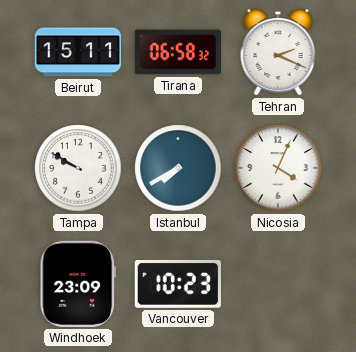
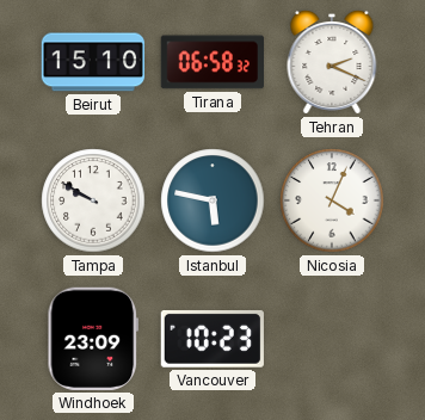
Beirut: 15:11 -> 15:10 (92, 62)
Istanbul: 7:40 -> 5:47 (213, 200)
